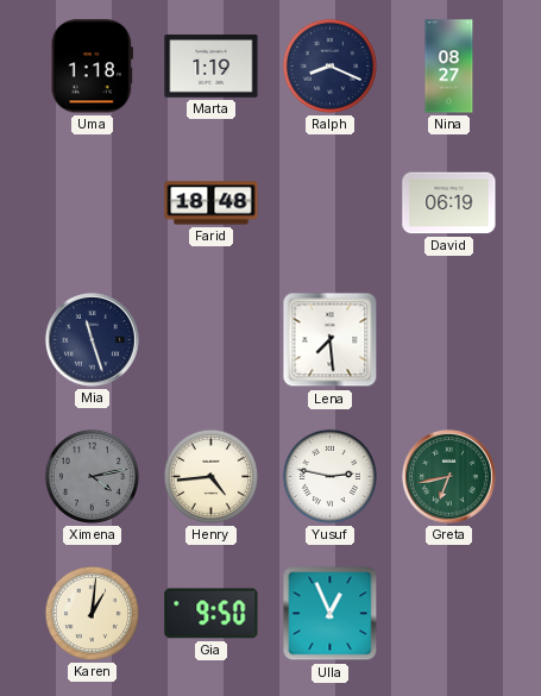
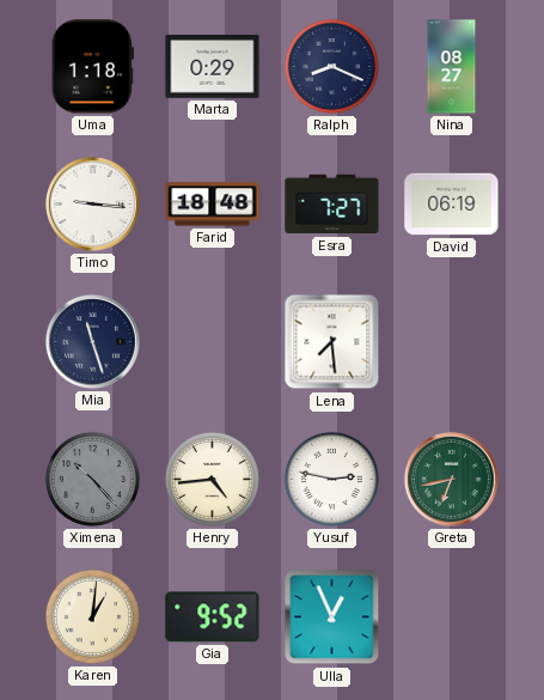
Marta: 1:19 -> 0:29 (213, 67)
Timo: none -> 9:16 (92, 203)
Esra: none -> 7:27 (332, 205)
Ximena: 4:13 -> 10:23 (92, 479)
Gia: 9:50 -> 9:52 (213, 617)
